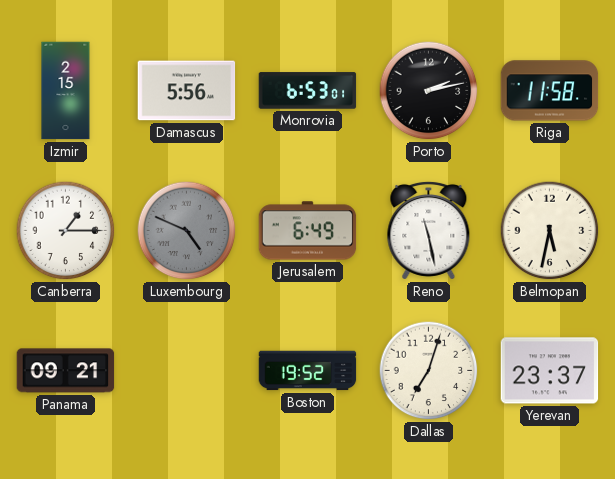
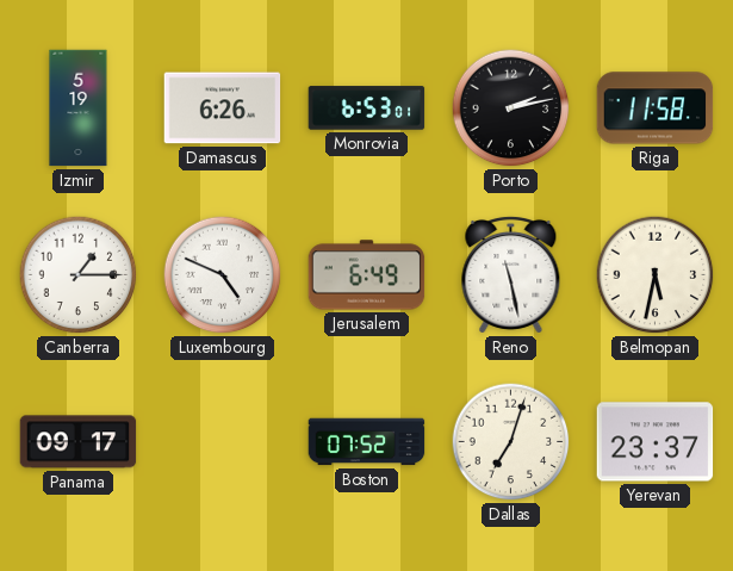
Izmir: 2:15 -> 5:19 (79, 108)
Damascus: 5:56 -> 6:26 (223, 108)
Luxembourg dial: grey -> white (223, 275)
Panama: 09:21 -> 09:17 (79, 442)
Boston: 19:52 -> 07:52 (367, 442)
